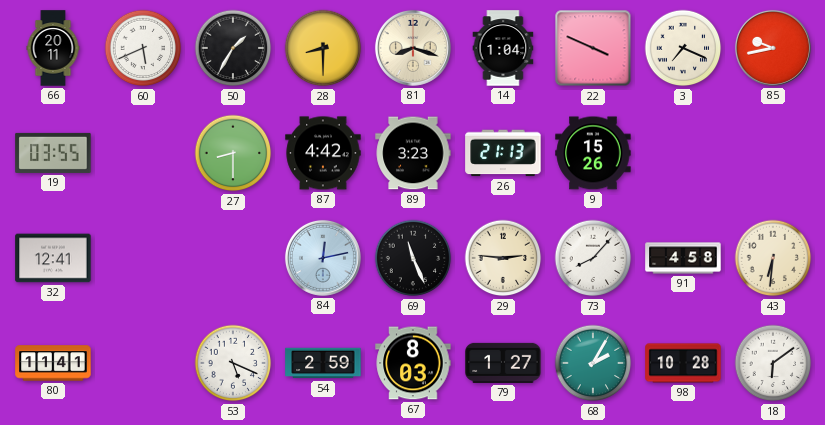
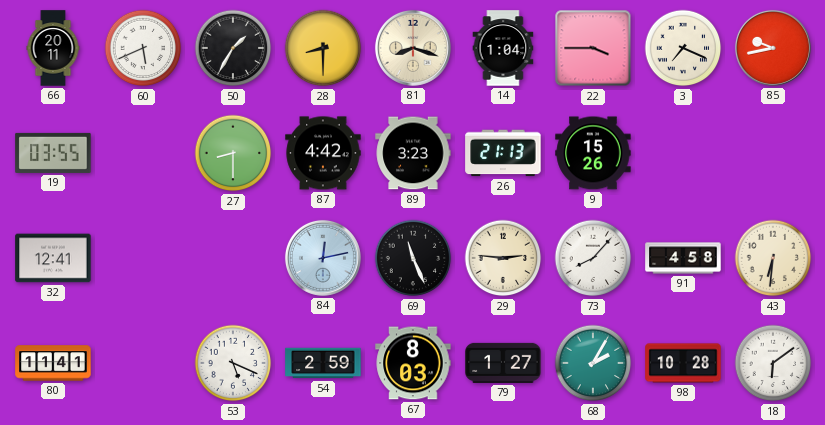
22: 3:49 -> 3:45 (593, 48)
